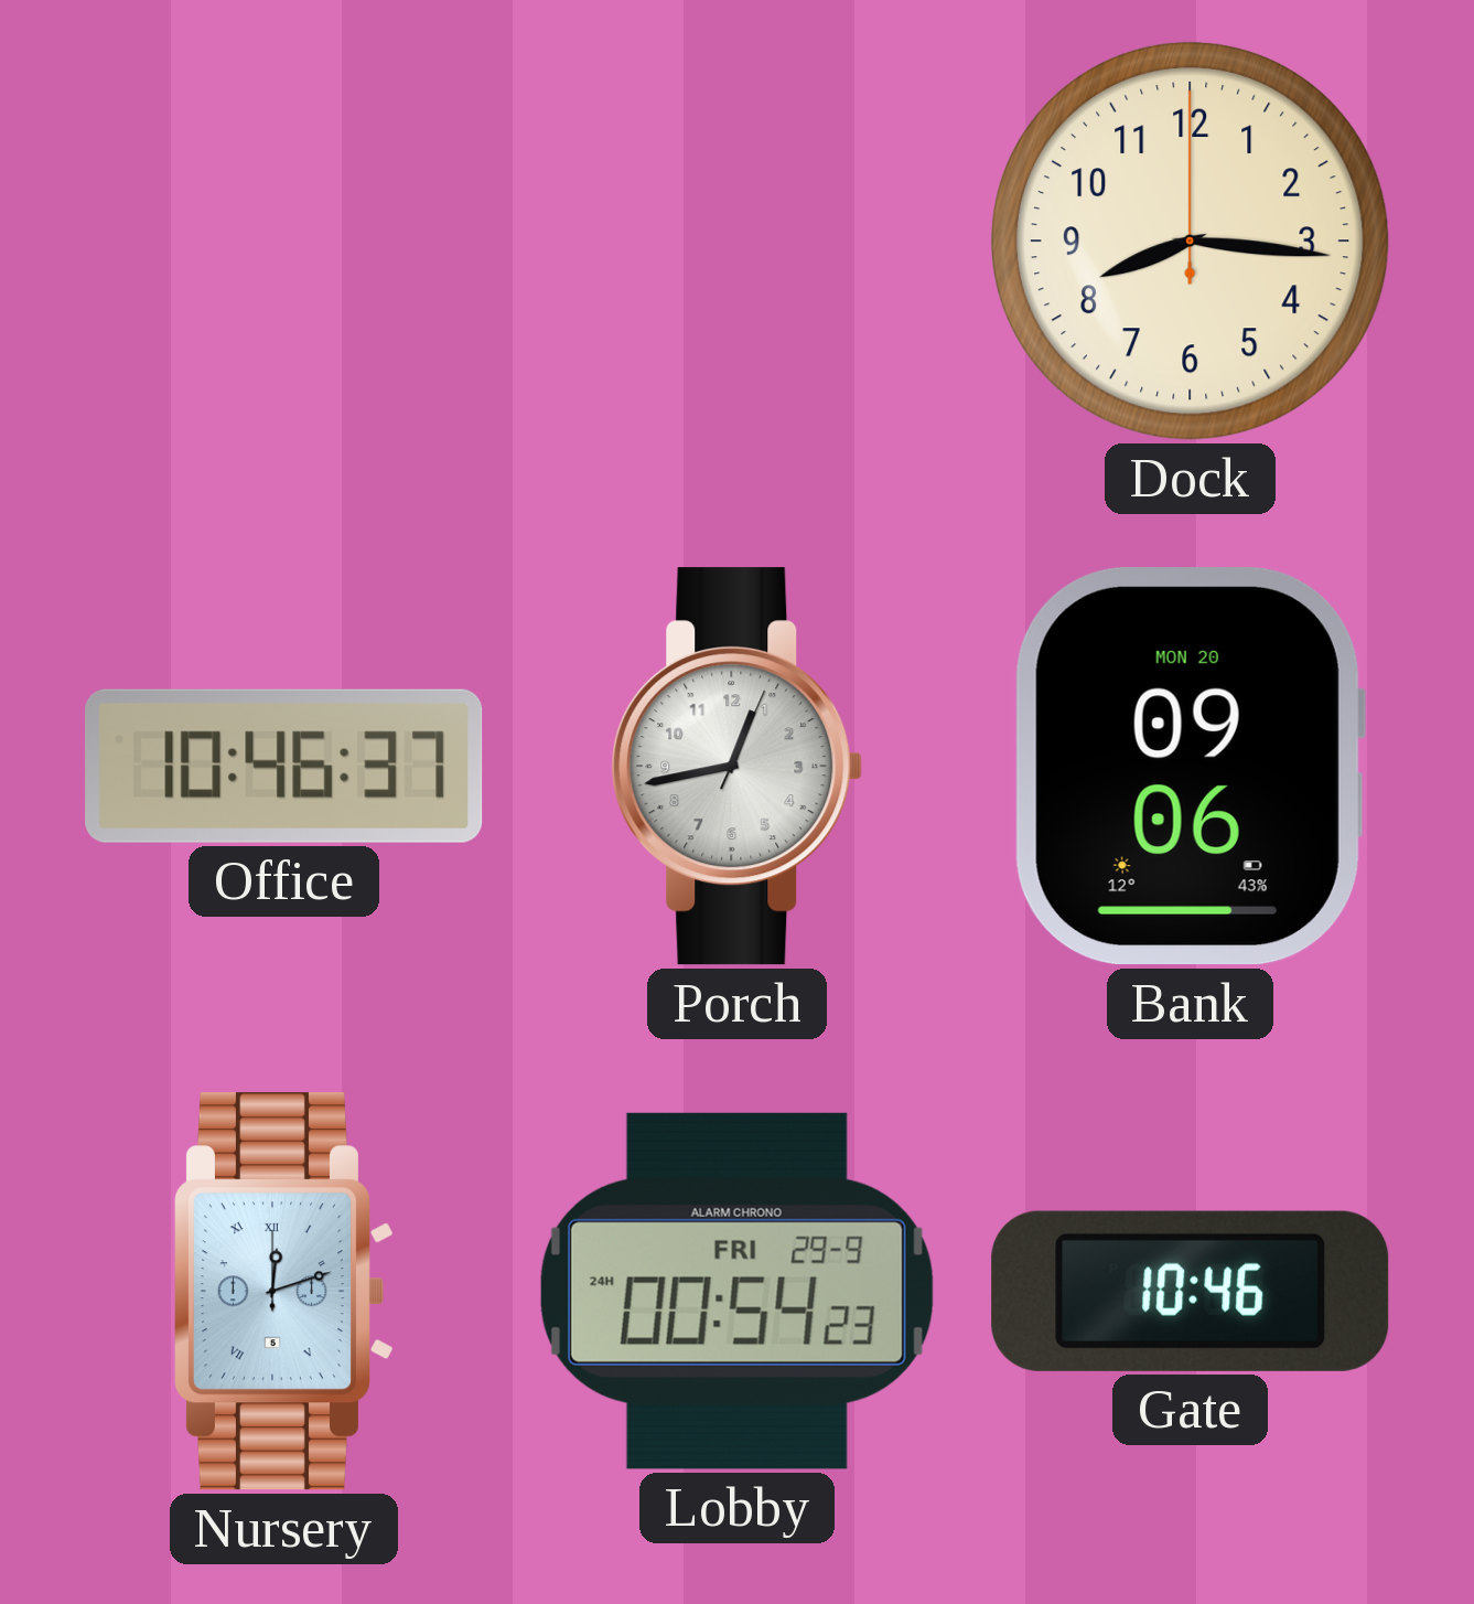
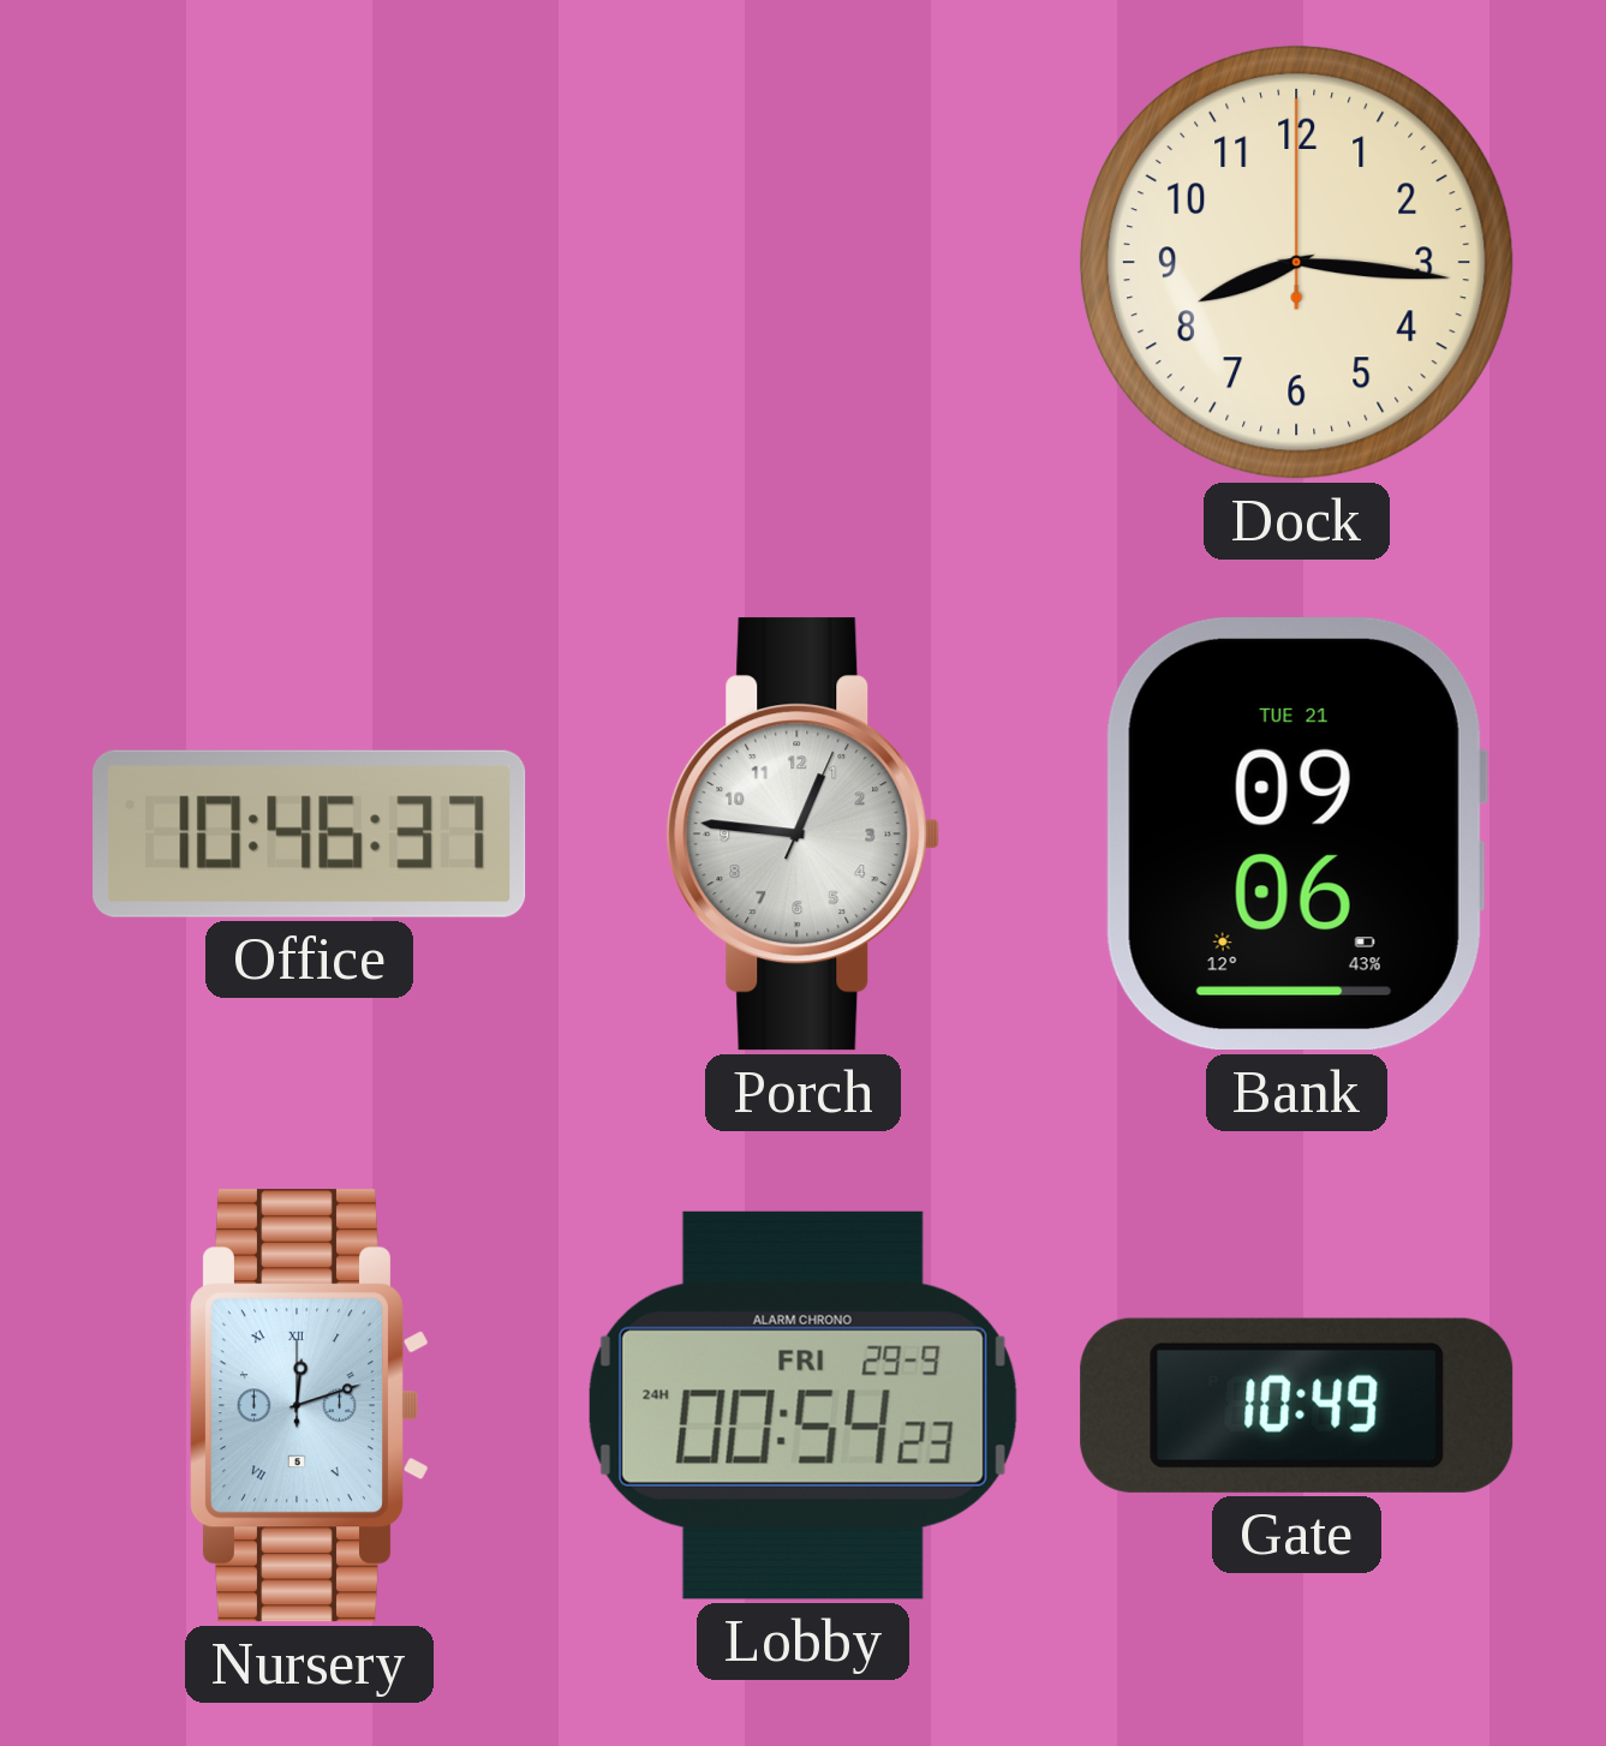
Porch: 12:43 -> 12:46 (804, 835)
Bank date: MON 20 -> TUE 21 (1296, 835)
Gate: 10:46 -> 10:49 (1297, 1405)
